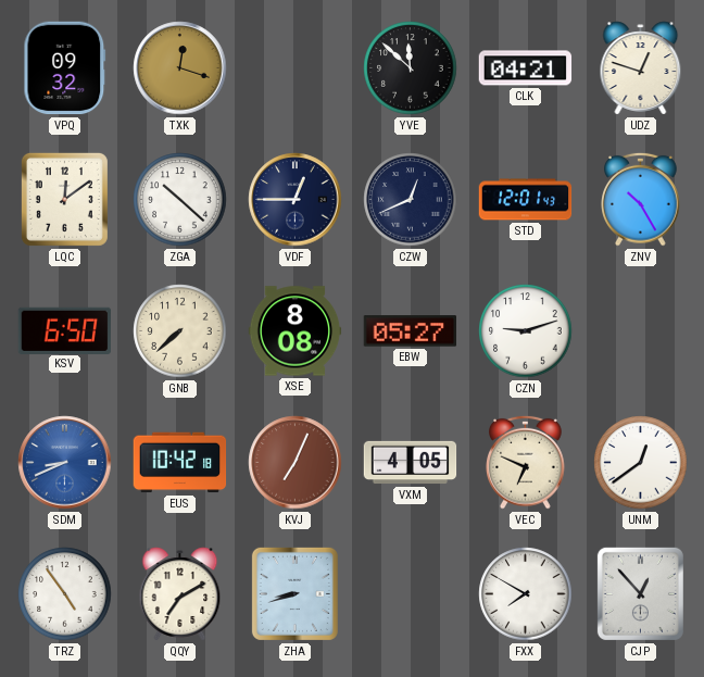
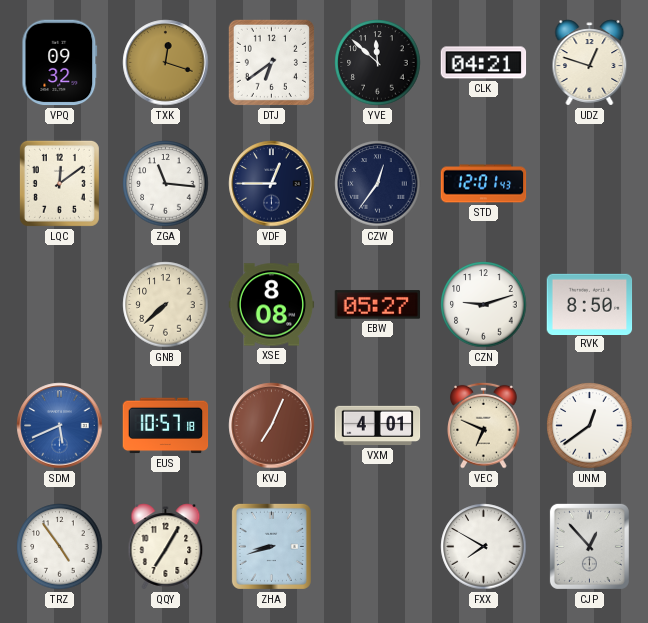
DTJ: none -> 6:39 (271, 62)
ZGA: 10:22 -> 11:16 (166, 184)
CZW: 12:41 -> 12:36 (378, 184)
ZNV: 10:25 -> none (641, 199)
KSV: 6:50 -> none (65, 330)
RVK: none -> 8:50 (590, 304)
SDM: 8:41 -> 5:41 (60, 426)
EUS: 10:42 -> 10:57 (166, 426)
VXM: 4:05 -> 4:01 (378, 426)
QQY: 7:10 -> 7:05 (166, 547)
